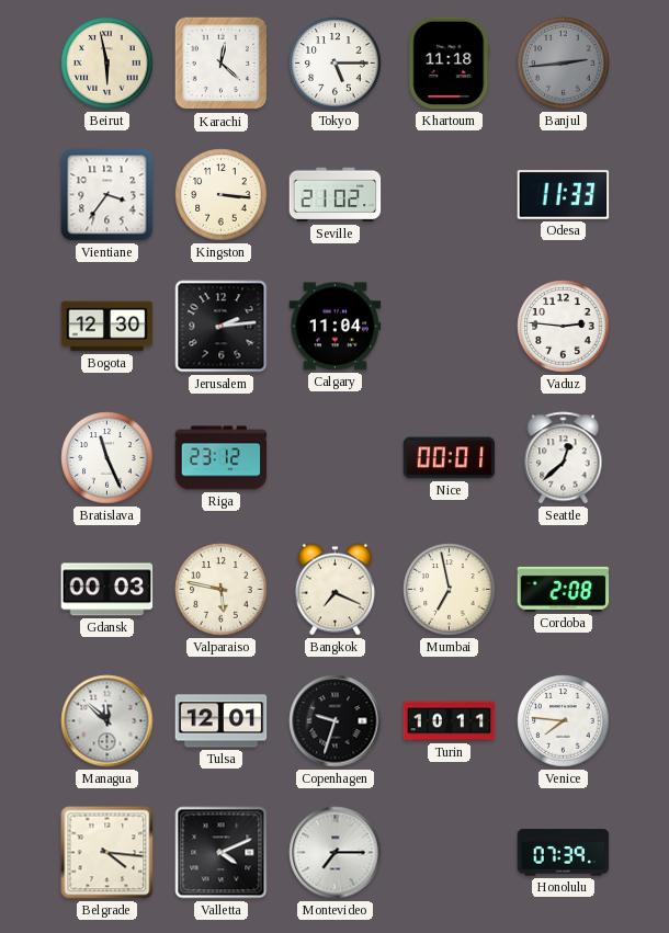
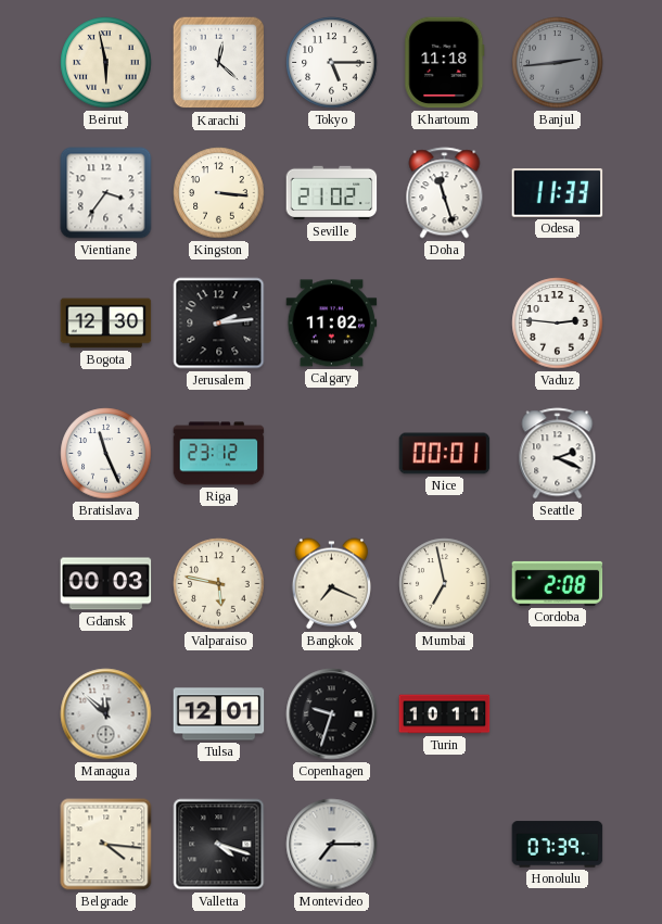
Doha: none -> 11:27 (445, 193)
Calgary: 11:04 -> 11:02 (332, 324)
Seattle: 12:38 -> 2:19 (558, 454)
Venice: 7:46 -> none (564, 721)
Valletta: 4:11 -> 4:18 (219, 845)
